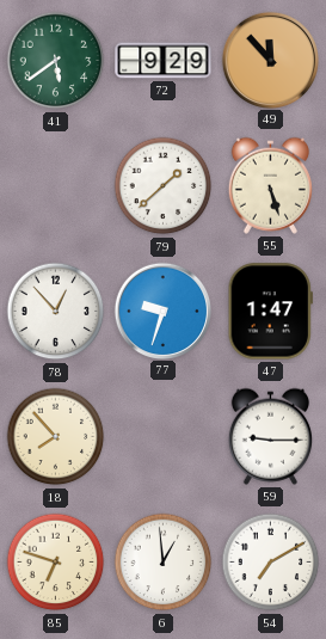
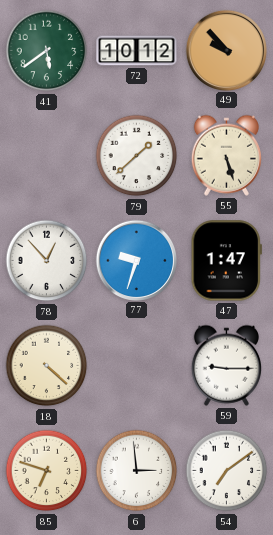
72: 9:29 -> 10:12 (137, 51)
49: 11:53 -> 9:53 (226, 50)
18: 7:53 -> 4:22 (47, 366)
6: 12:59 -> 2:59 (137, 471)
54: 7:10 -> 7:09 (227, 471)
